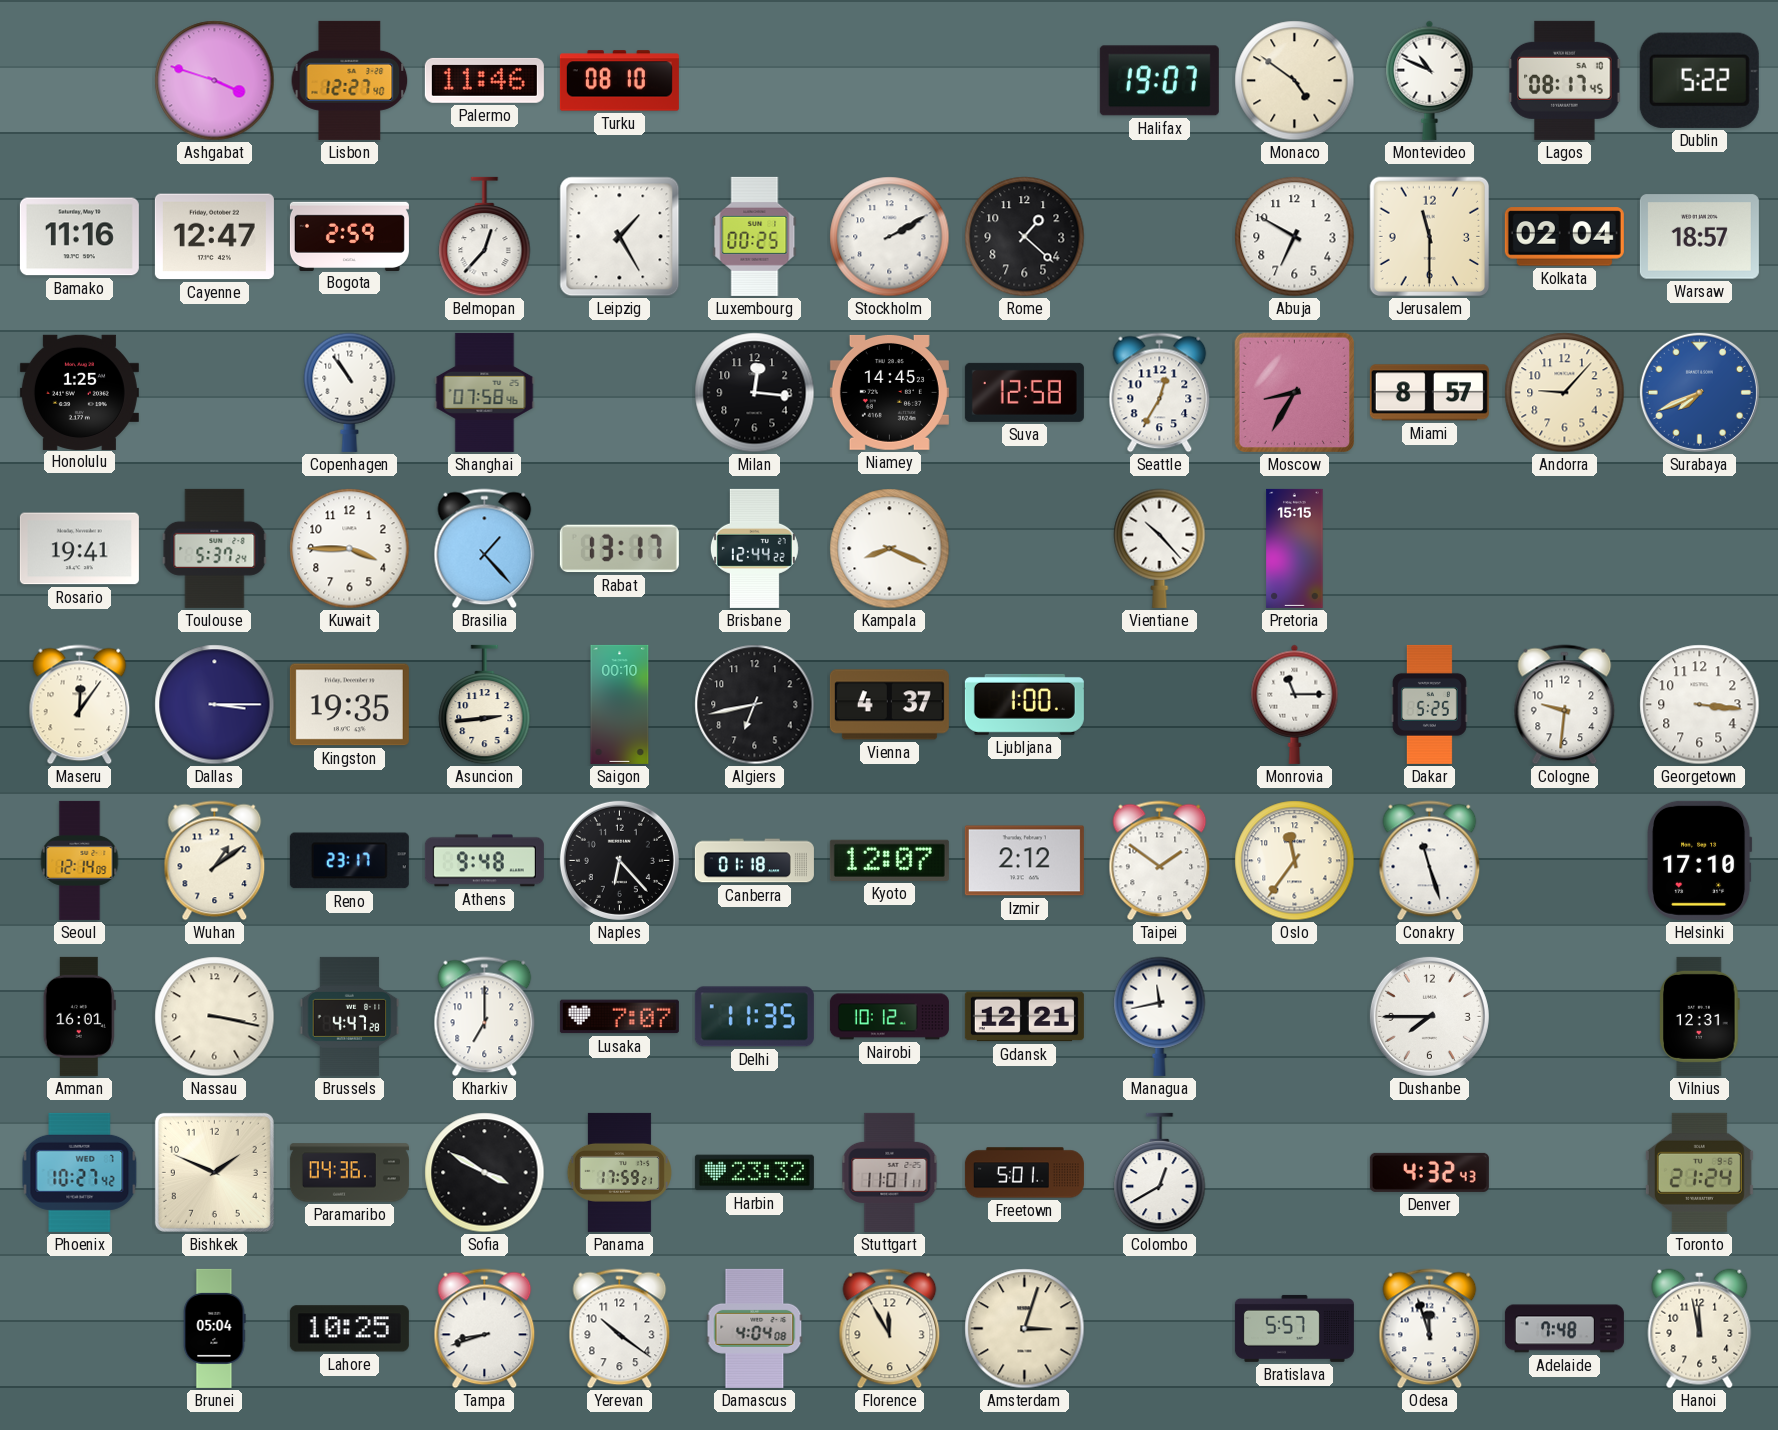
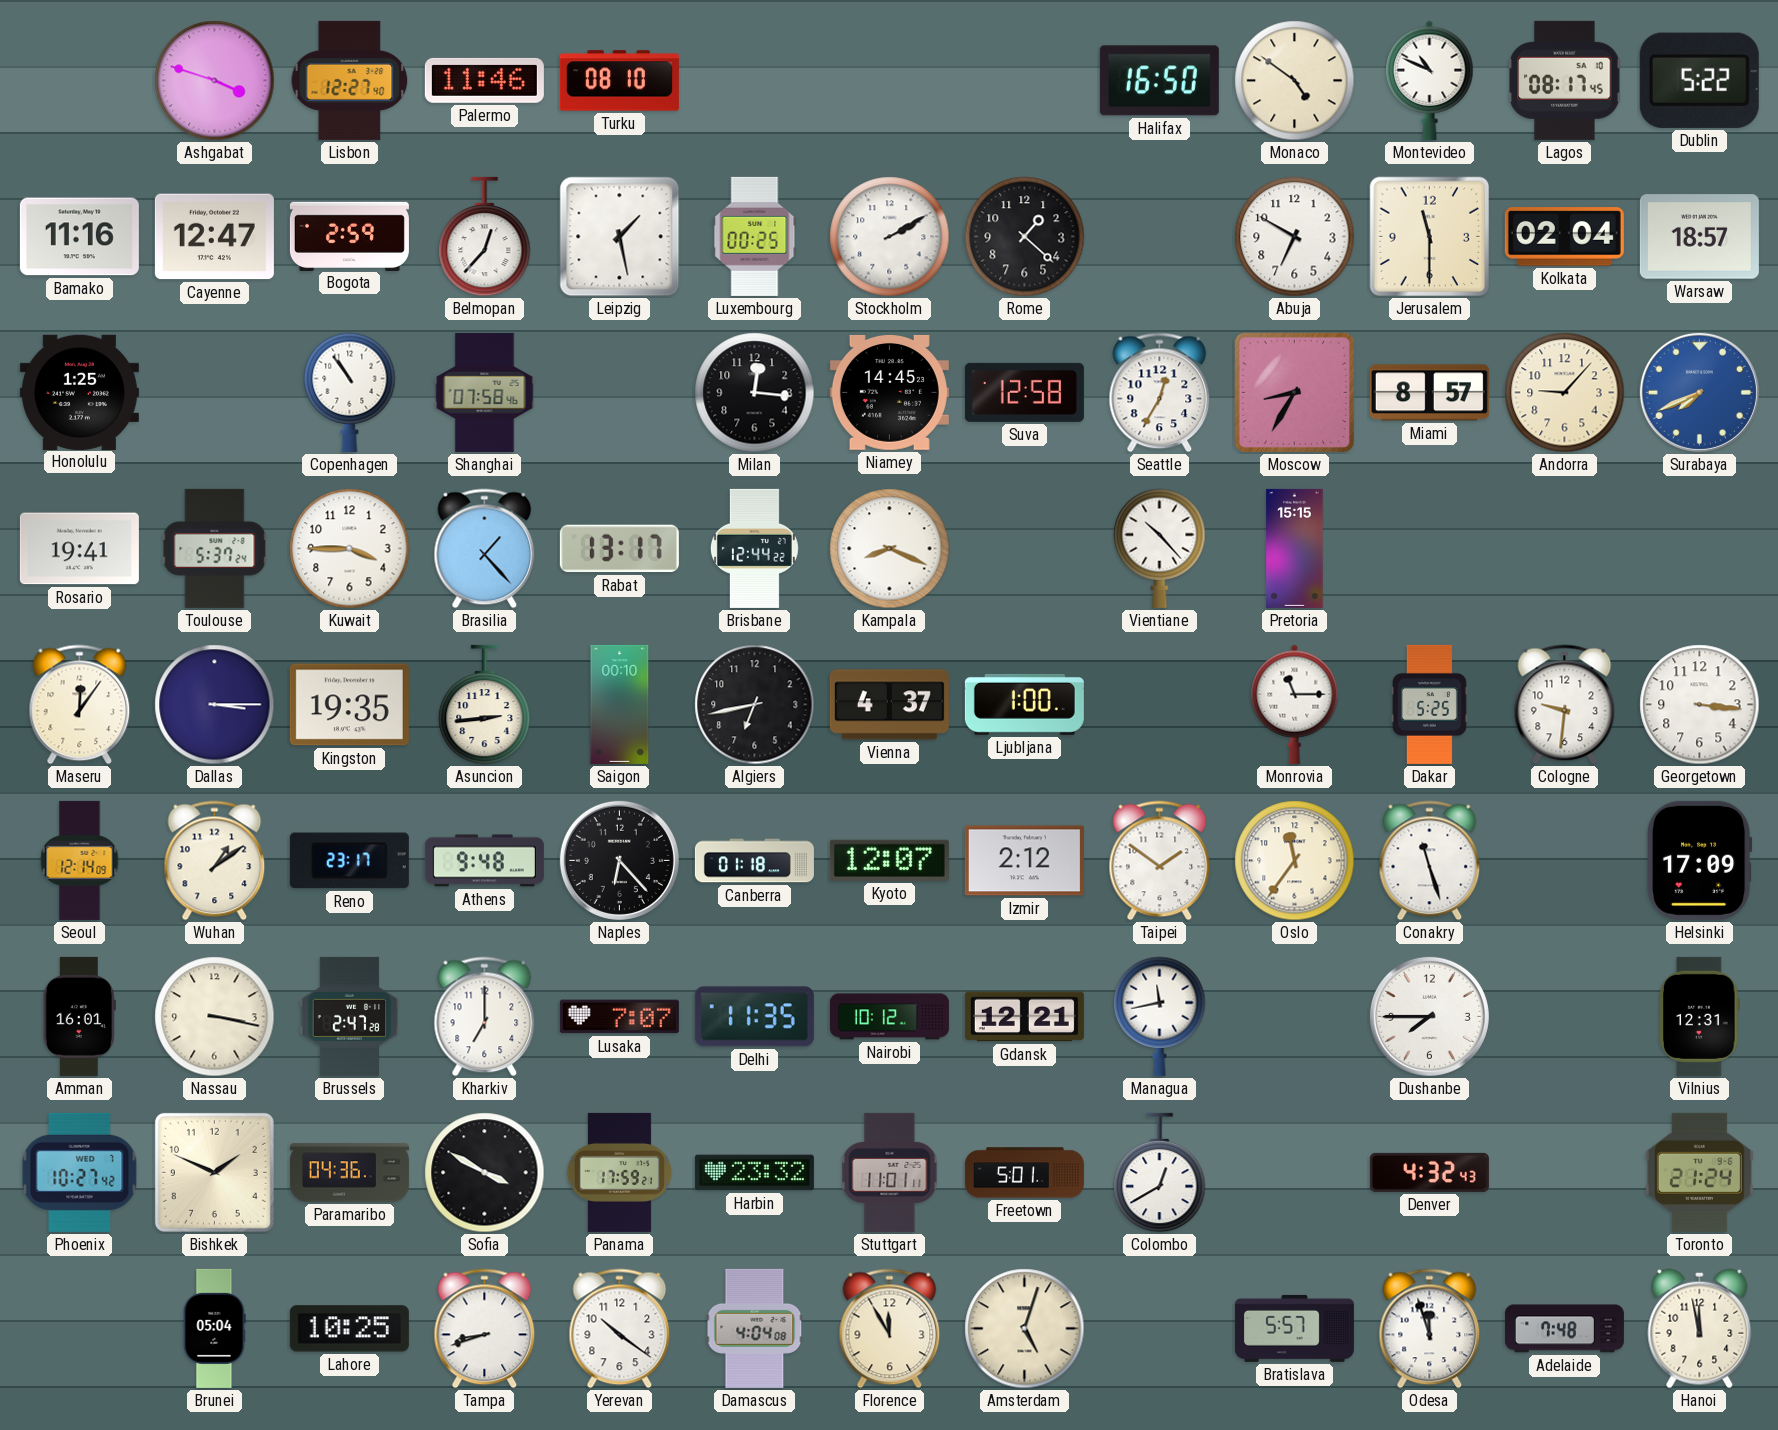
Halifax: 19:07 -> 16:50 (1159, 81)
Leipzig: 1:25 -> 1:28 (620, 237)
Helsinki: 17:10 -> 17:09 (1700, 860)
Brussels: 4:47 -> 2:47 (350, 1016)
Amsterdam: 3:03 -> 5:03 (1025, 1329)
